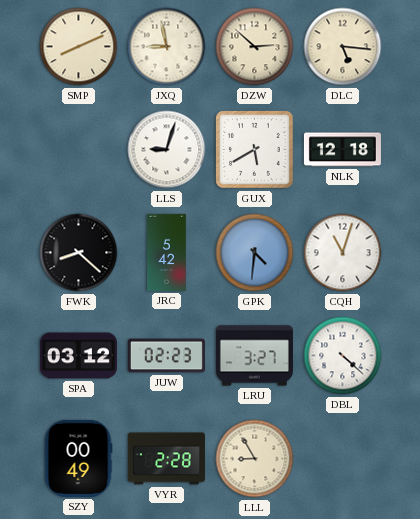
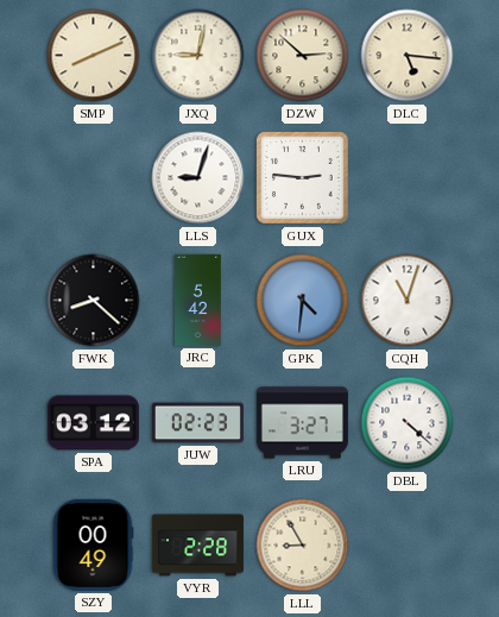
JXQ: 8:58 -> 9:02 (198, 56)
GUX: 5:40 -> 2:46 (303, 178)
NLK: 12:18 -> none (342, 150)
